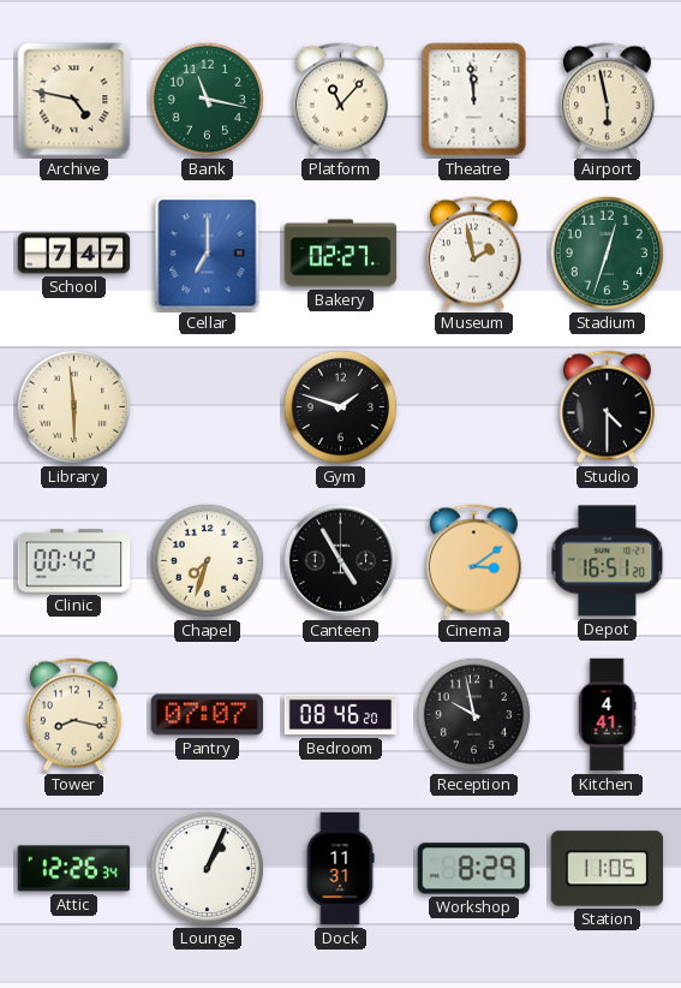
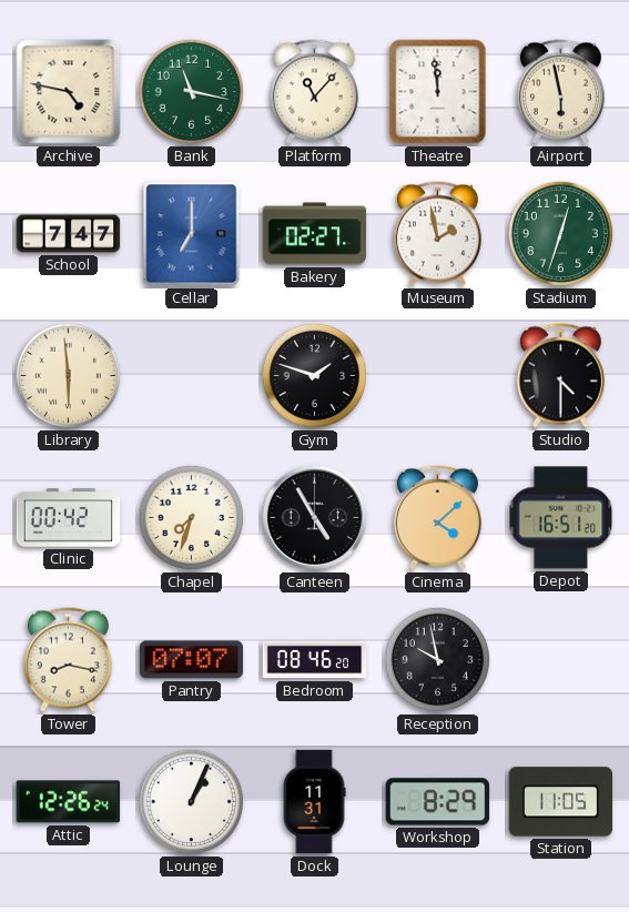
Cinema: 3:09 -> 4:08 (437, 518)
Kitchen: 4:41 -> none (607, 715)
Attic: 12:26:34 -> 12:26:24 (69, 802)
